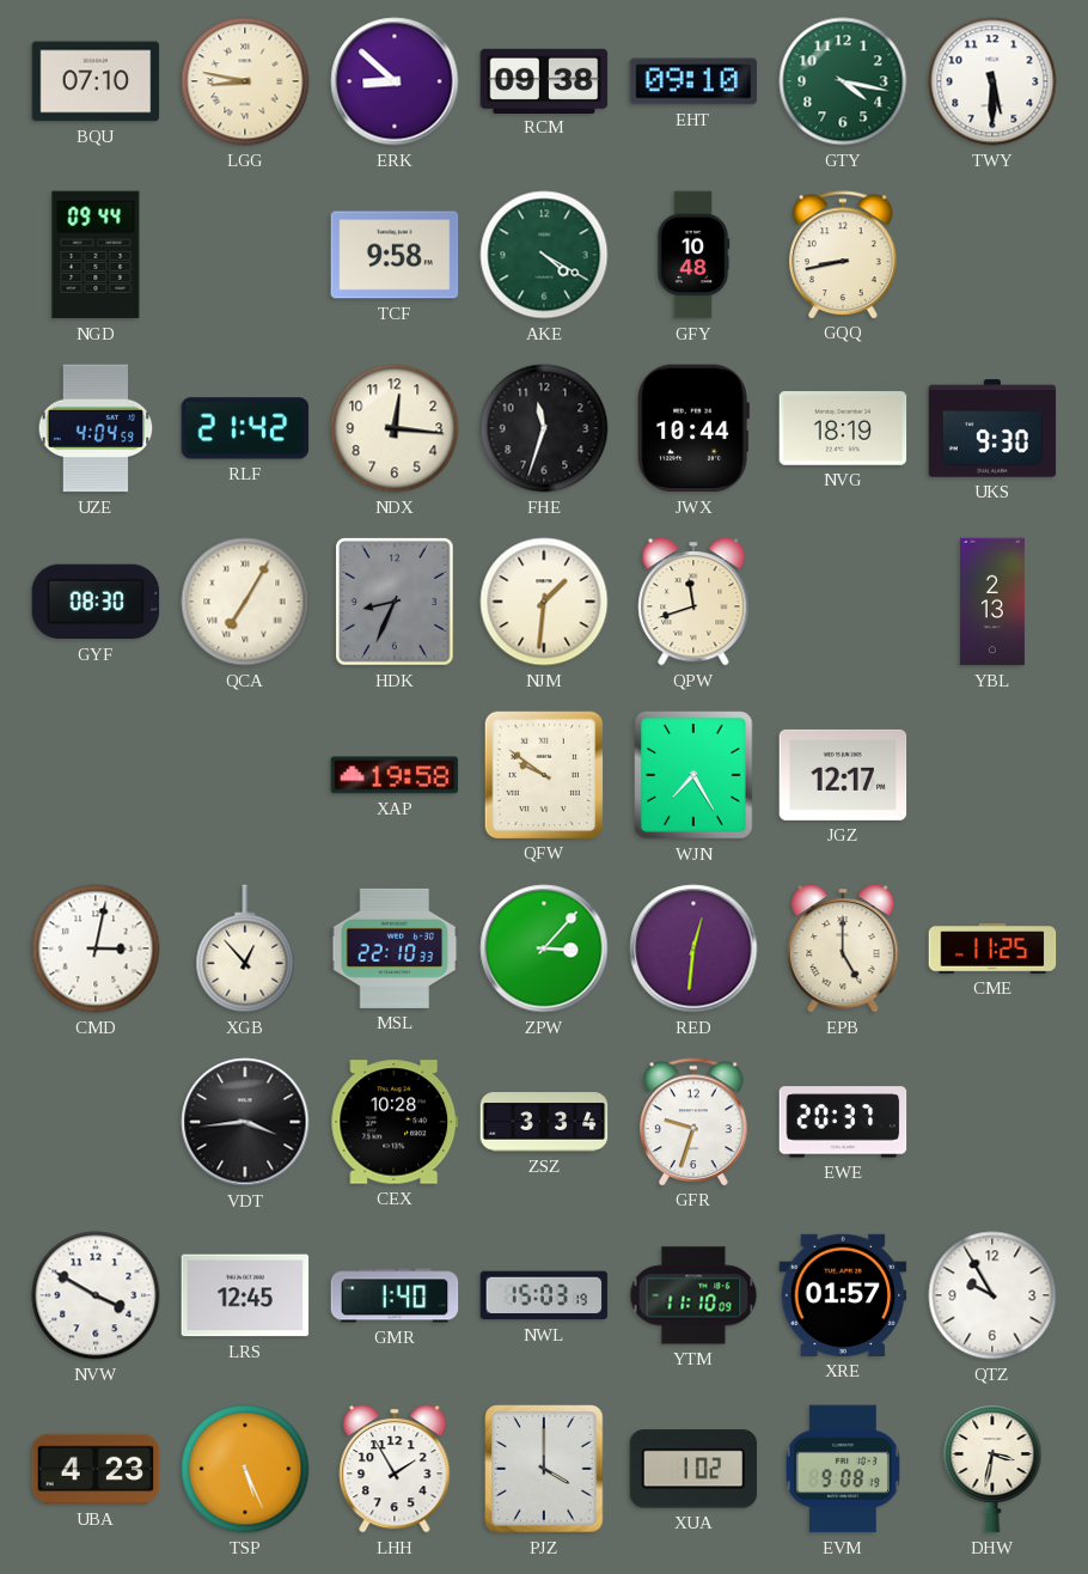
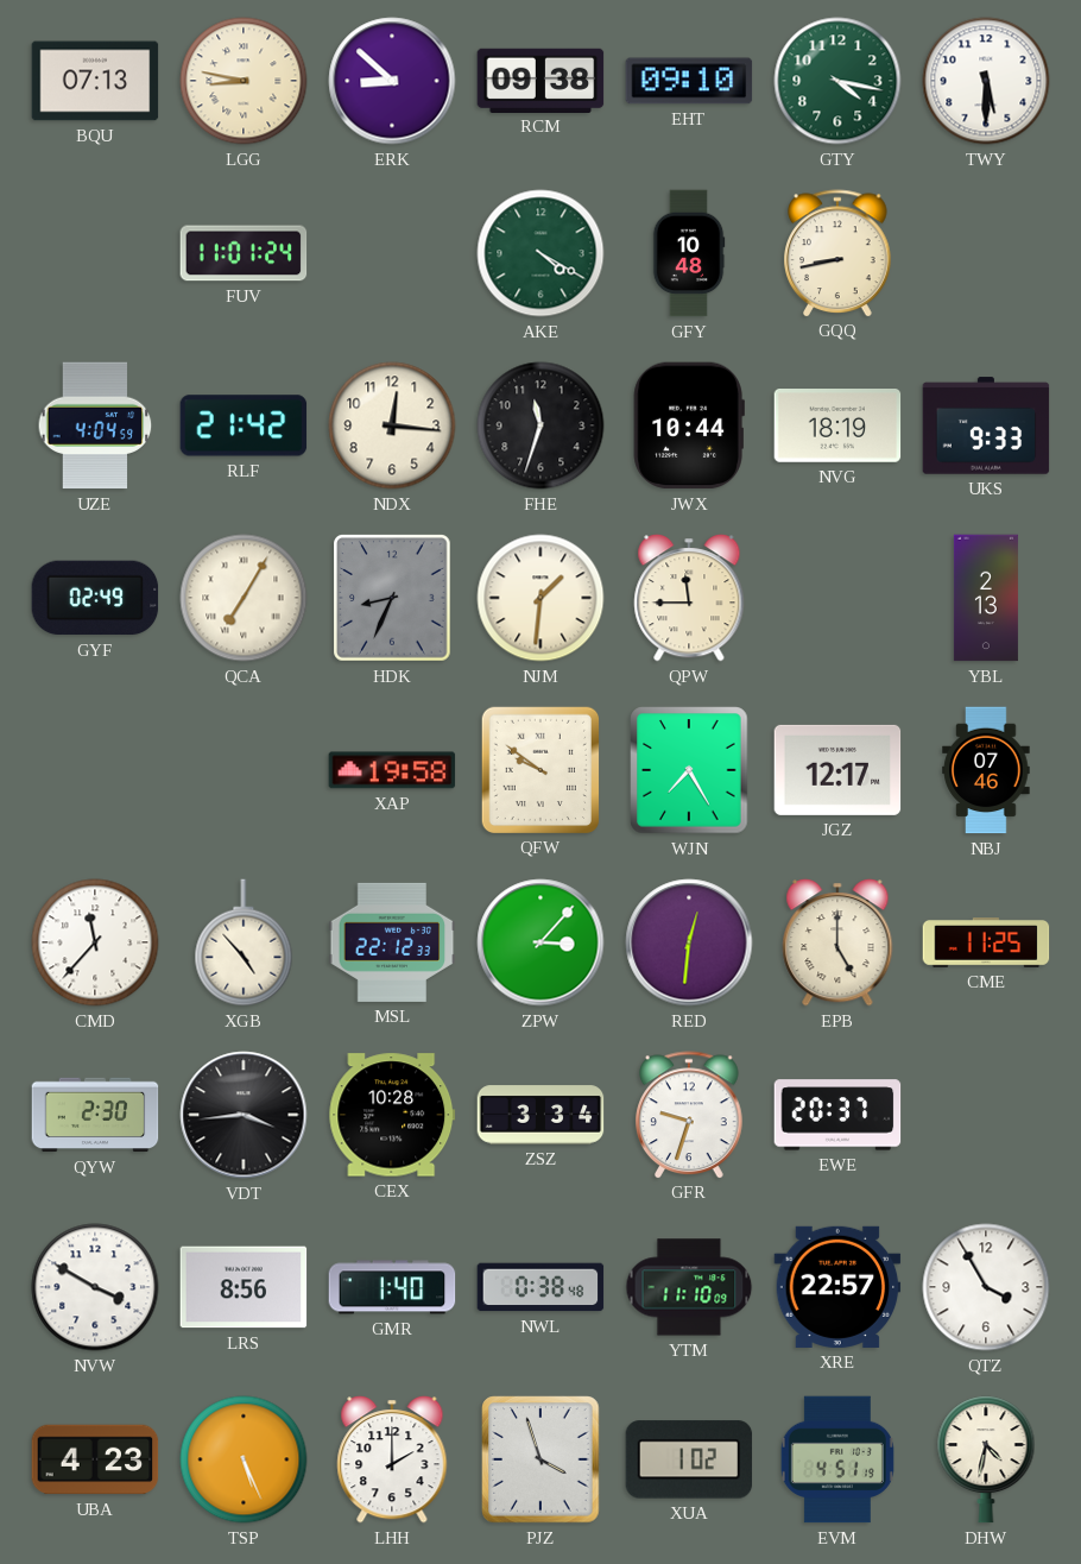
BQU: 07:10 -> 07:13 (95, 81)
NGD: 09:44 -> none (96, 255)
FUV: none -> 11:01 (244, 253)
TCF: 9:58 -> none (395, 255)
UKS: 9:30 -> 9:33 (986, 425)
GYF: 08:30 -> 02:49 (95, 598)
QPW: 11:42 -> 11:45 (689, 598)
NBJ: none -> 07:46 (986, 770)
CMD: 3:02 -> 11:37 (95, 942)
XGB: 12:53 -> 4:53 (244, 942)
MSL: 22:10 -> 22:12 (392, 942)
QYW: none -> 2:30 (95, 1115)
LRS: 12:45 -> 8:56 (244, 1287)
NWL: 15:03 -> 0:38 (540, 1287)
XRE: 01:57 -> 22:57 (837, 1287)
QTZ: 9:55 -> 3:55 (986, 1287)
LHH: 1:55 -> 2:00 (392, 1459)
PJZ: 4:00 -> 3:57 (540, 1459)
EVM: 9:08 -> 4:51 (837, 1459)
DHW: 3:32 -> 4:32 (986, 1459)
